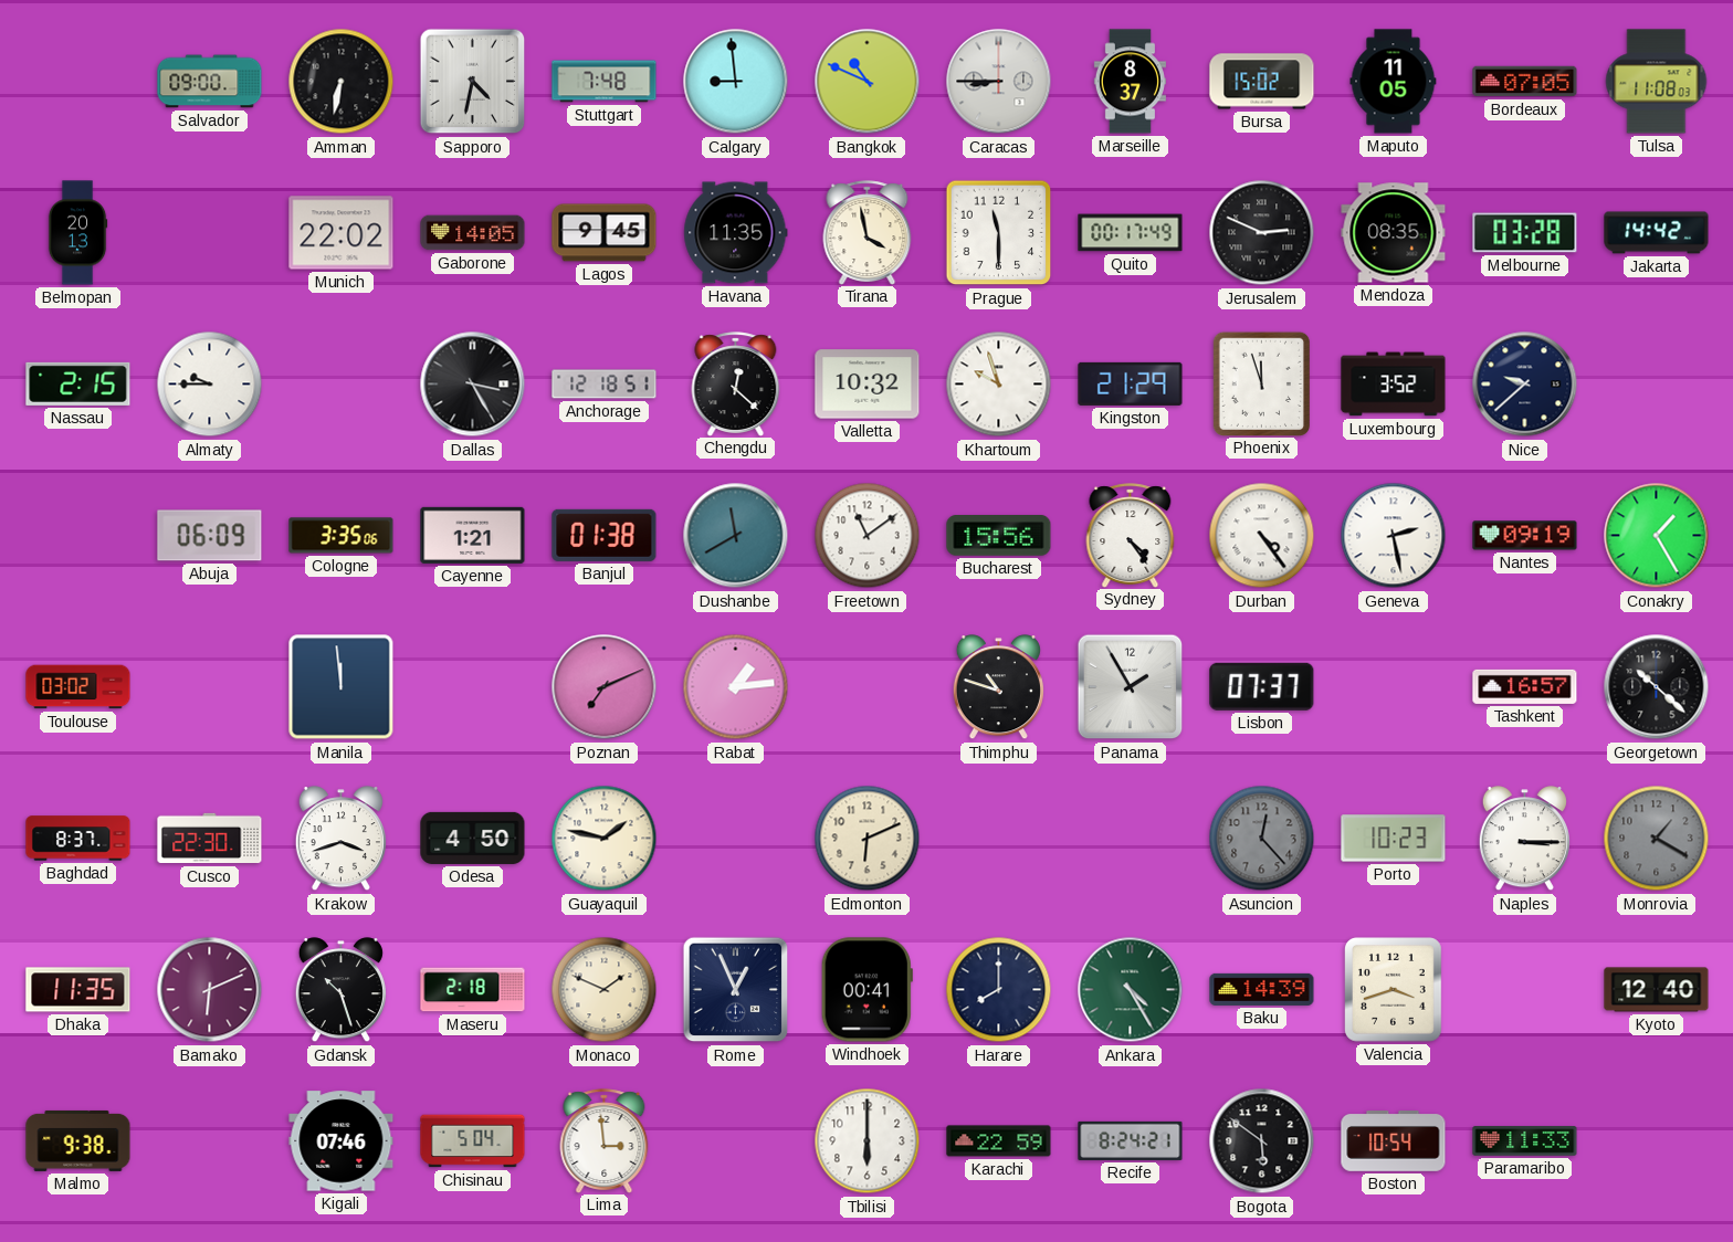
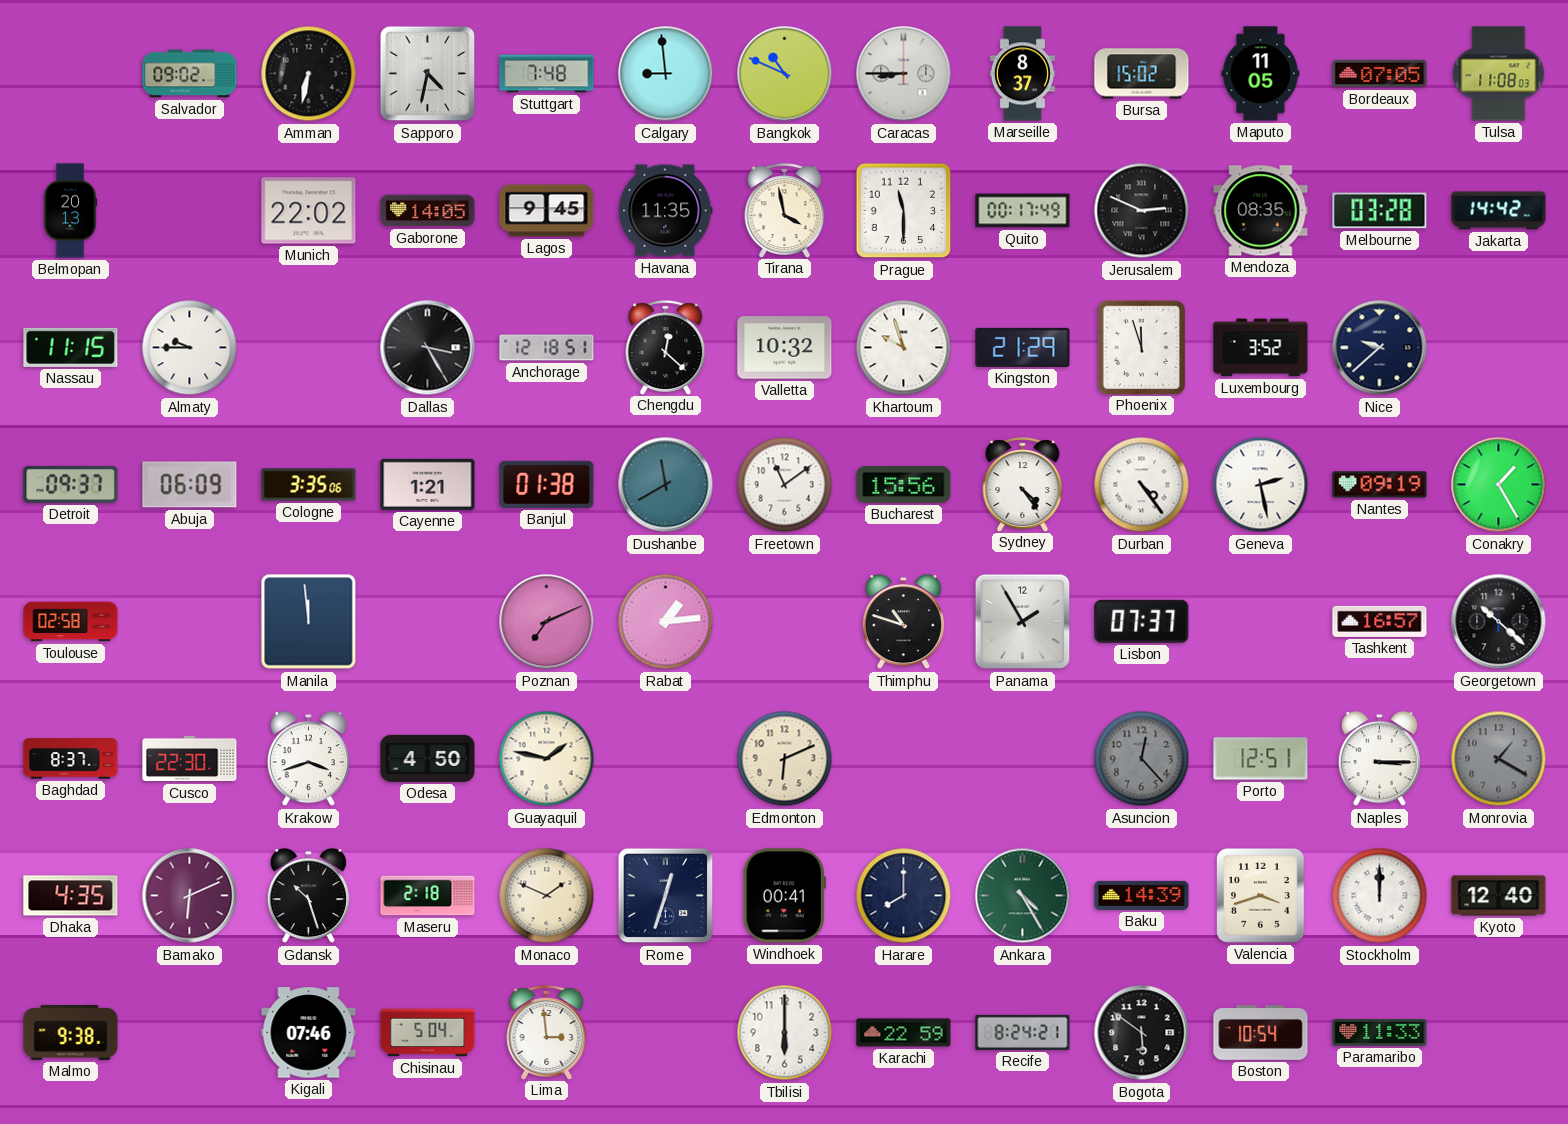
Salvador: 09:00 -> 09:02 (190, 74)
Nassau: 2:15 -> 11:15 (71, 347)
Detroit: none -> 09:37 (71, 484)
Toulouse: 03:02 -> 02:58 (71, 622)
Porto: 10:23 -> 12:51 (1261, 759)
Dhaka: 11:35 -> 4:35 (71, 896)
Rome: 12:56 -> 12:33 (666, 896)
Stockholm: none -> 12:00 (1380, 896)
